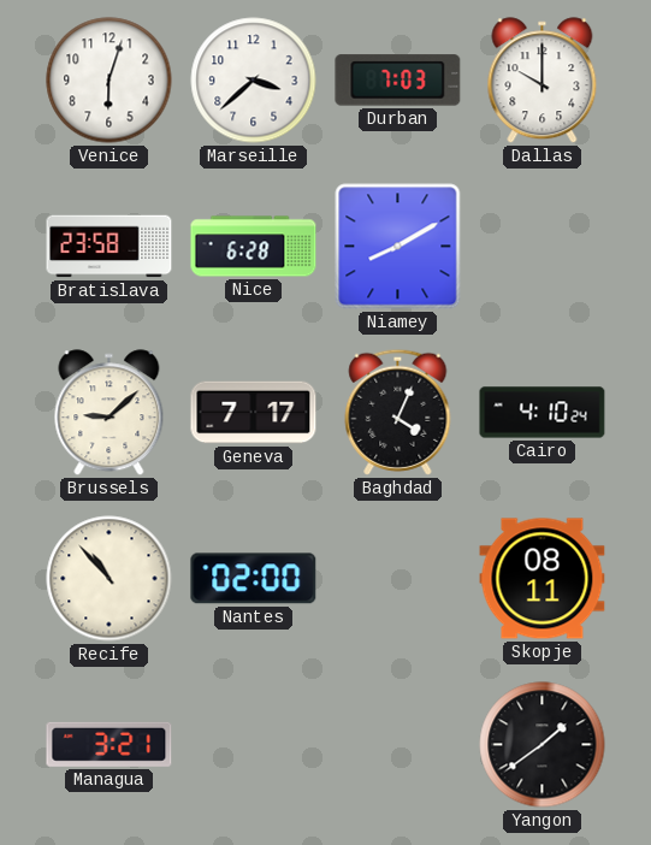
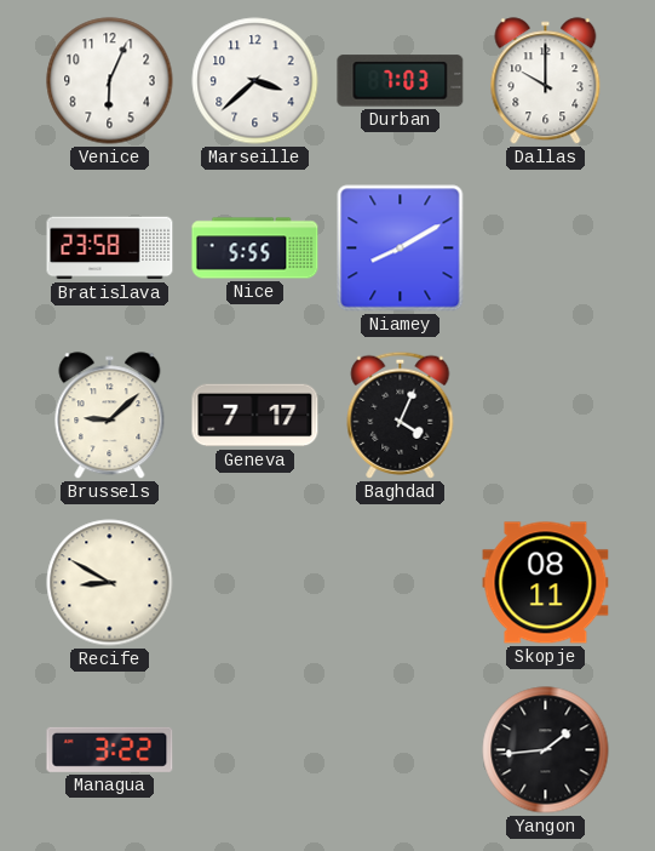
Venice: 6:03 -> 6:04 (110, 81)
Nice: 6:28 -> 5:55 (255, 249)
Cairo: 4:10 -> none (543, 413)
Recife: 10:53 -> 8:50 (110, 583)
Nantes: 02:00 -> none (254, 579)
Managua: 3:21 -> 3:22 (110, 749)
Yangon: 1:39 -> 1:44 (546, 750)
